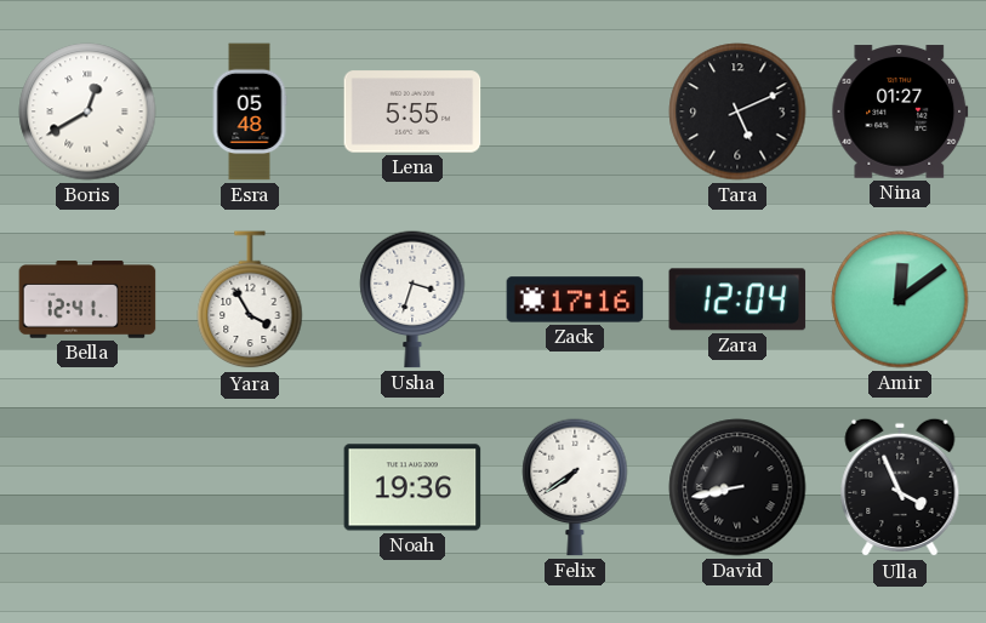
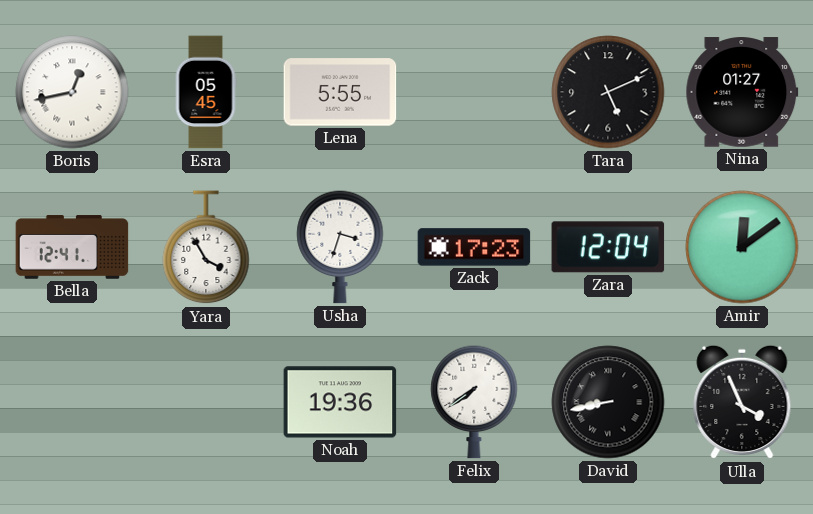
Boris: 12:40 -> 12:43 (72, 92)
Esra: 05:48 -> 05:45 (206, 92)
Zack: 17:16 -> 17:23 (474, 247)
